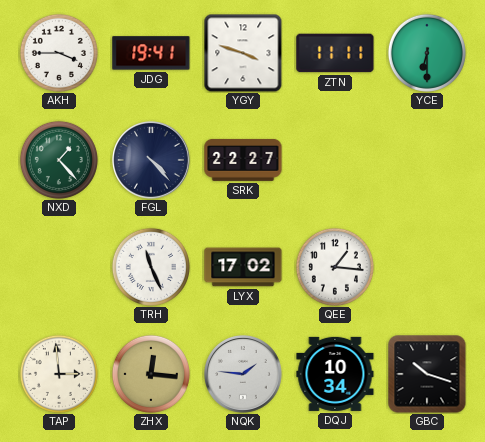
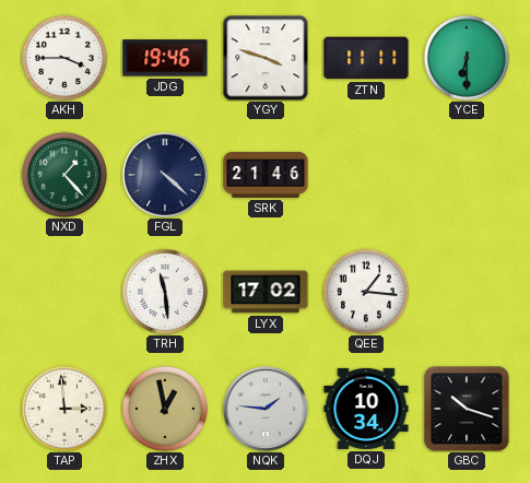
JDG: 19:41 -> 19:46 (165, 58)
FGL: 4:23 -> 4:22 (166, 176)
SRK: 22:27 -> 21:46 (266, 175)
TRH: 11:26 -> 11:29 (165, 292)
ZHX: 12:16 -> 12:58 (165, 409)
